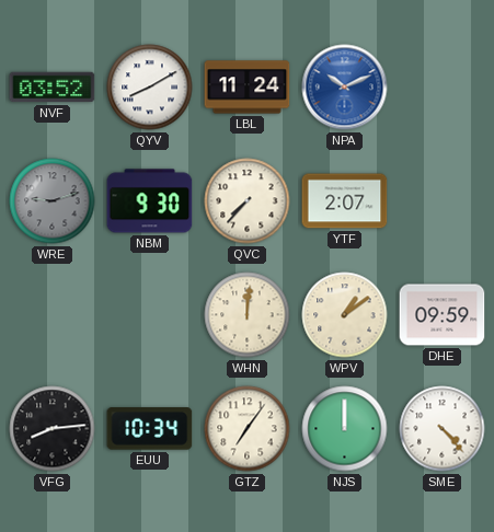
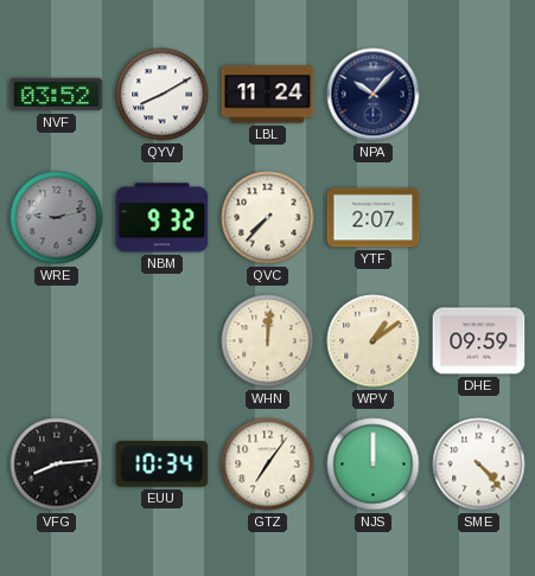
NPA: 10:11 -> 10:07 (374, 95)
NPA dial: blue -> navy (374, 95)
NBM: 9:30 -> 9:32 (163, 218)
